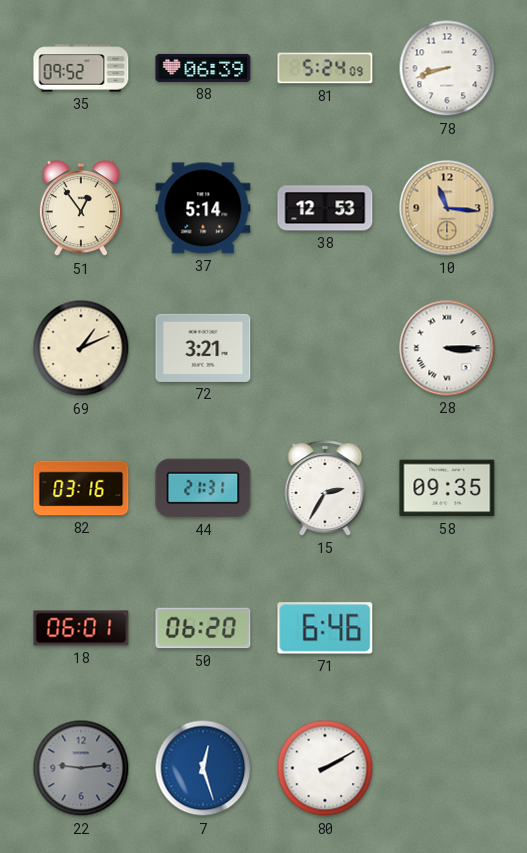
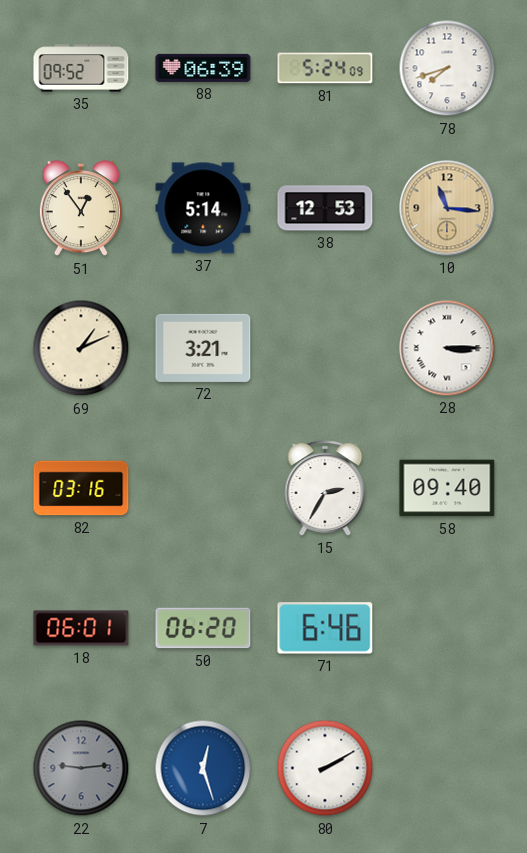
78: 8:42 -> 7:42 (447, 68)
44: 21:31 -> none (203, 488)
58: 09:35 -> 09:40 (447, 488)
